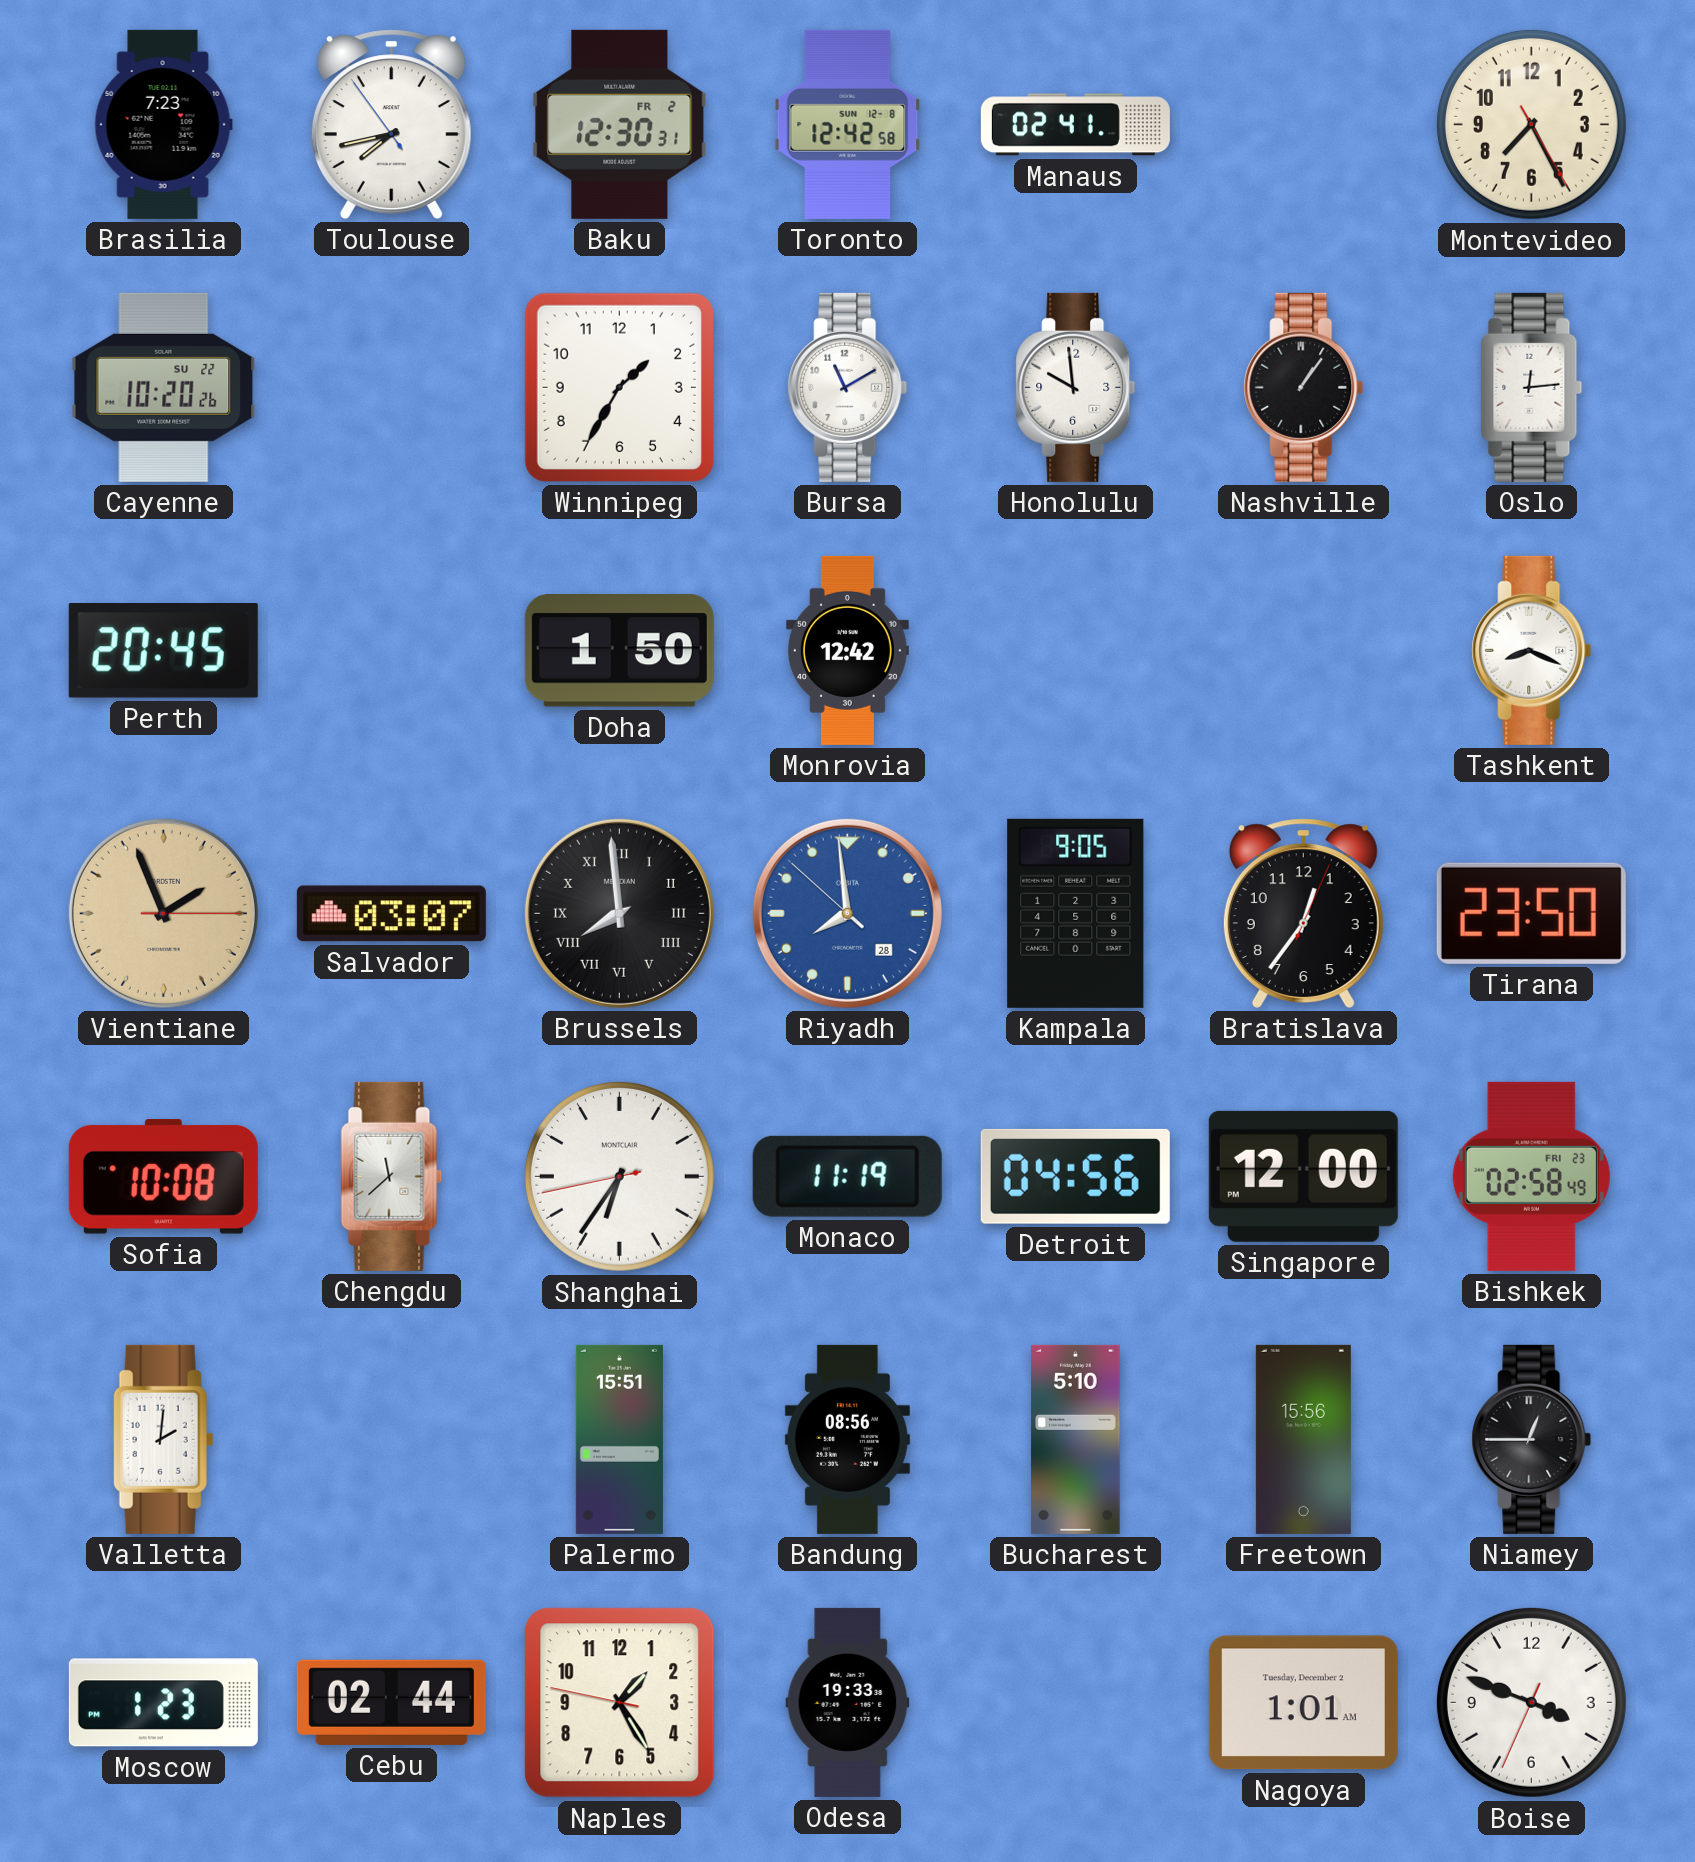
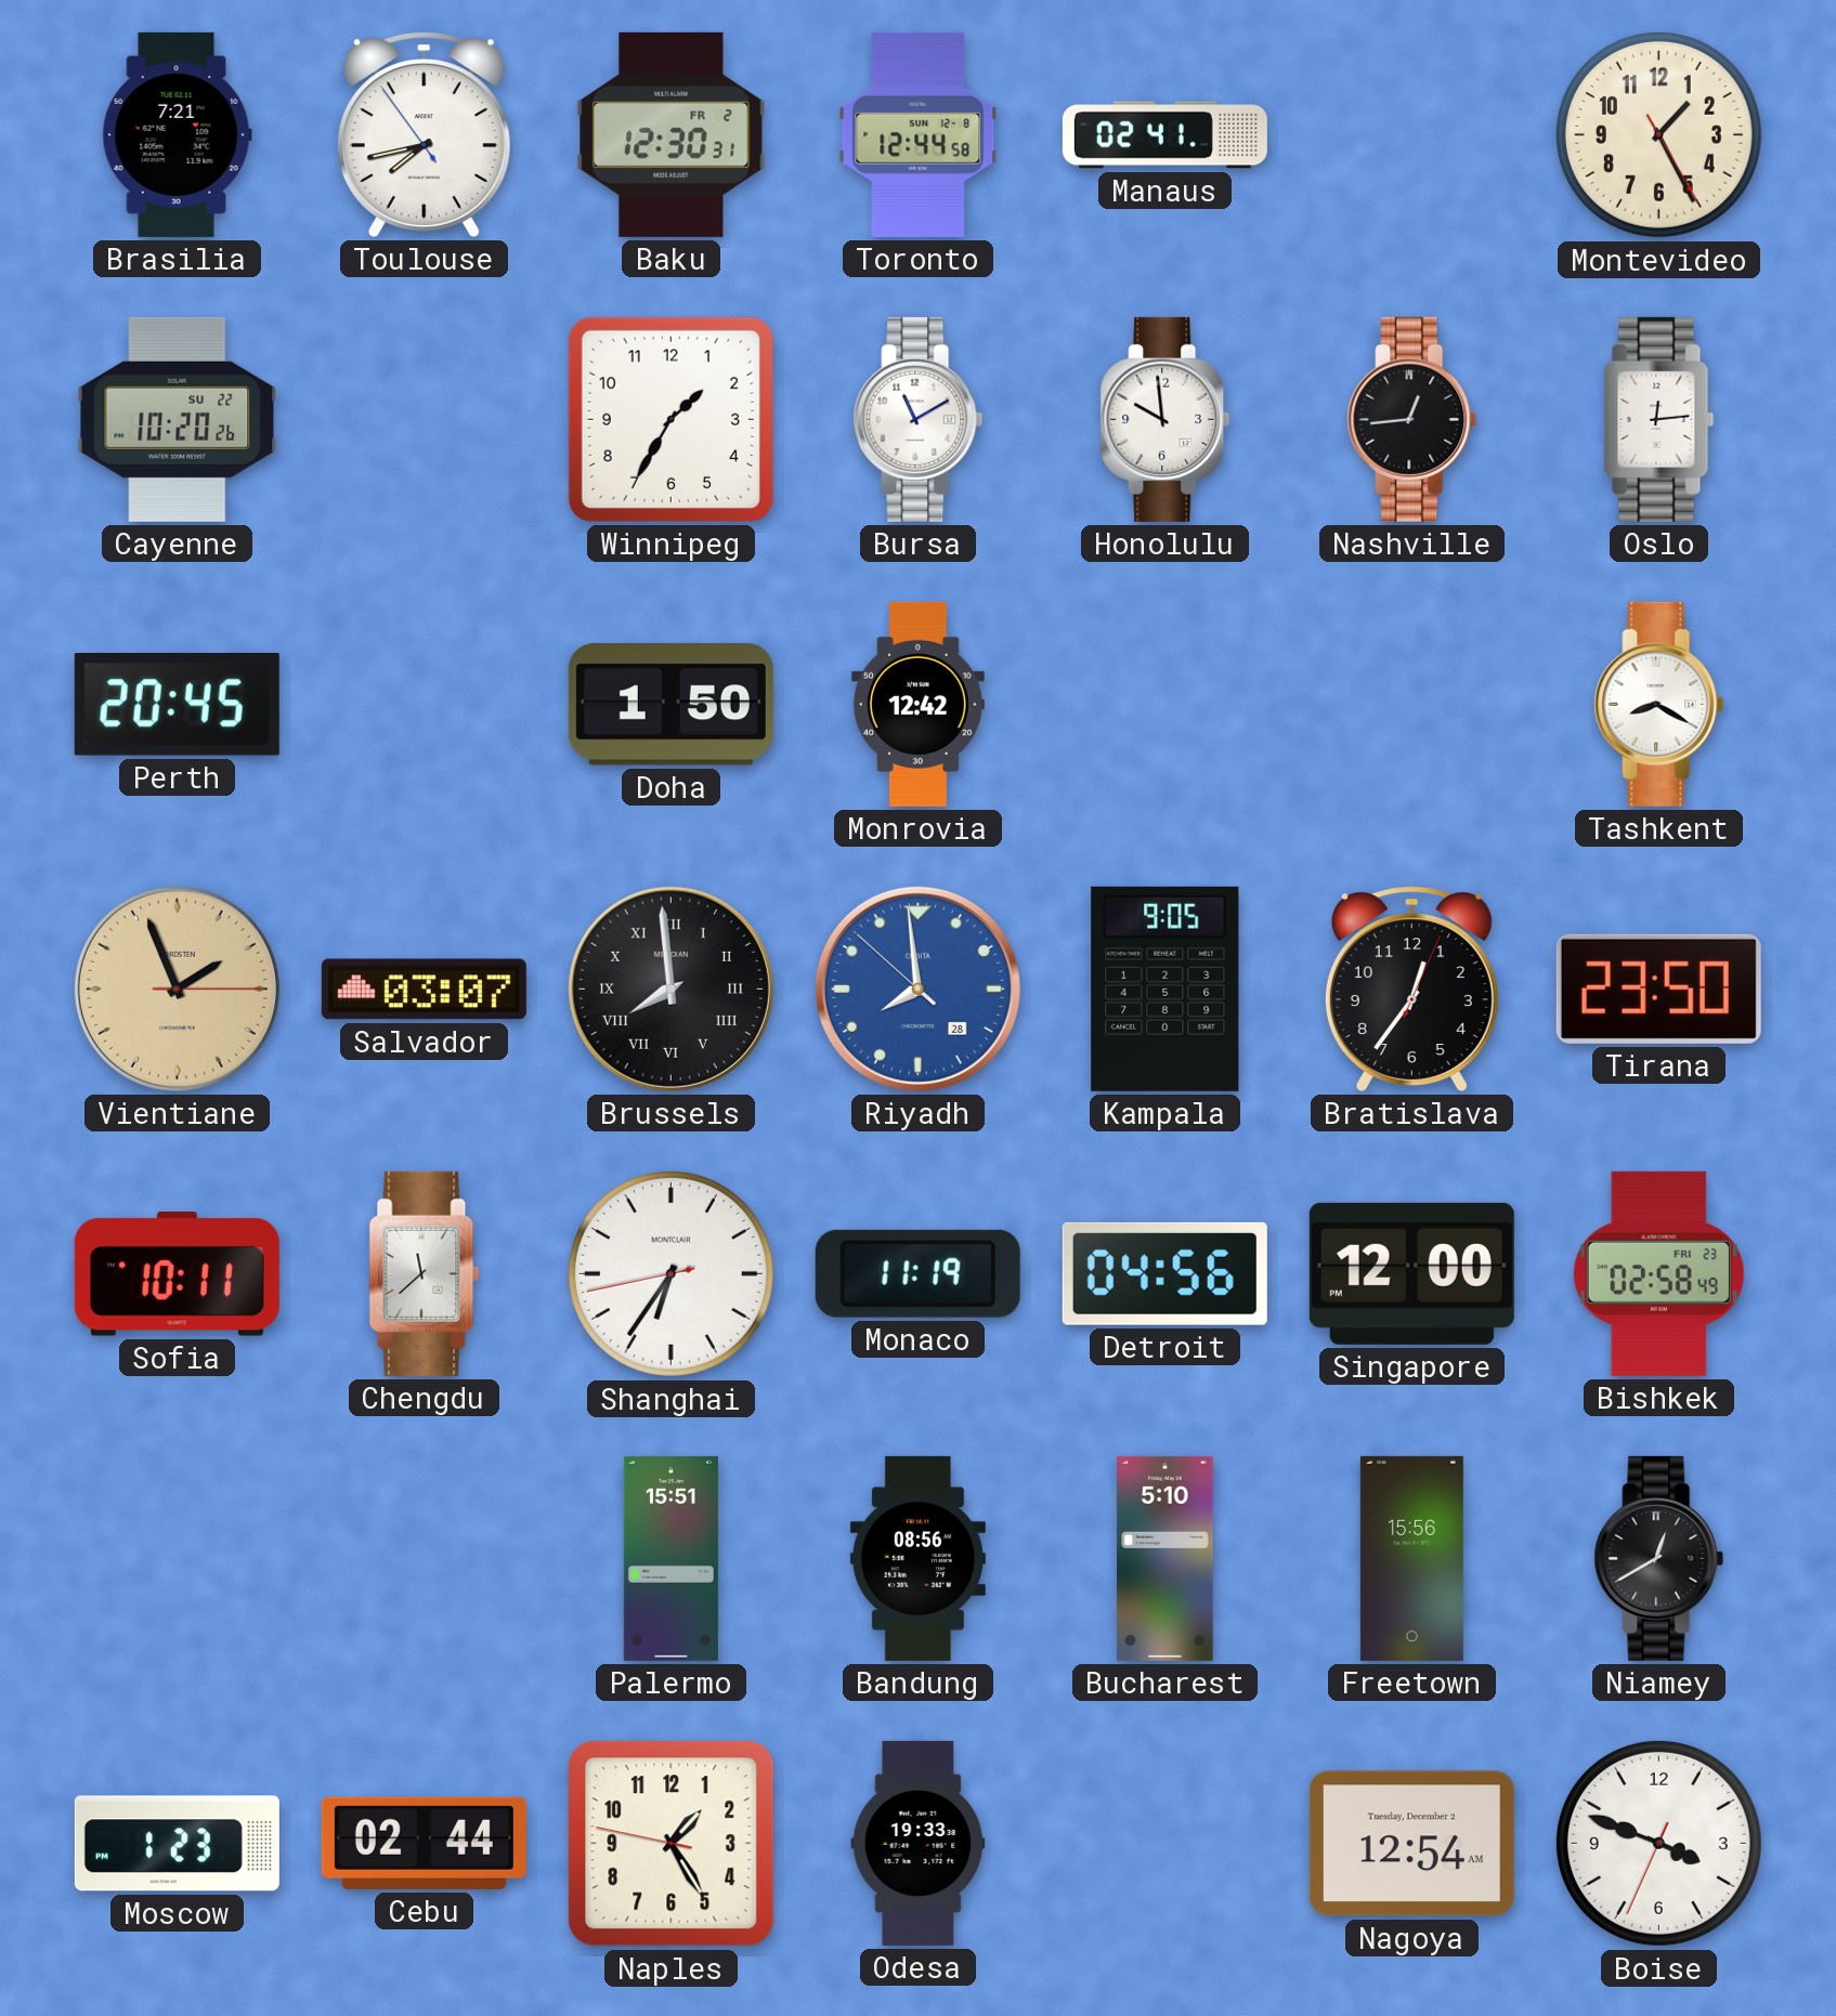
Brasilia: 7:23 -> 7:21 (177, 134)
Toronto: 12:42 -> 12:44 (919, 134)
Montevideo: 7:25 -> 1:25 (1658, 134)
Nashville: 1:06 -> 12:44 (1412, 419)
Tashkent: 8:19 -> 8:20 (1659, 704)
Sofia: 10:08 -> 10:11 (177, 1274)
Valletta: 2:01 -> none (163, 1439)
Niamey: 12:45 -> 12:40 (1659, 1558)
Nagoya: 1:01 -> 12:54 (1411, 1844)
